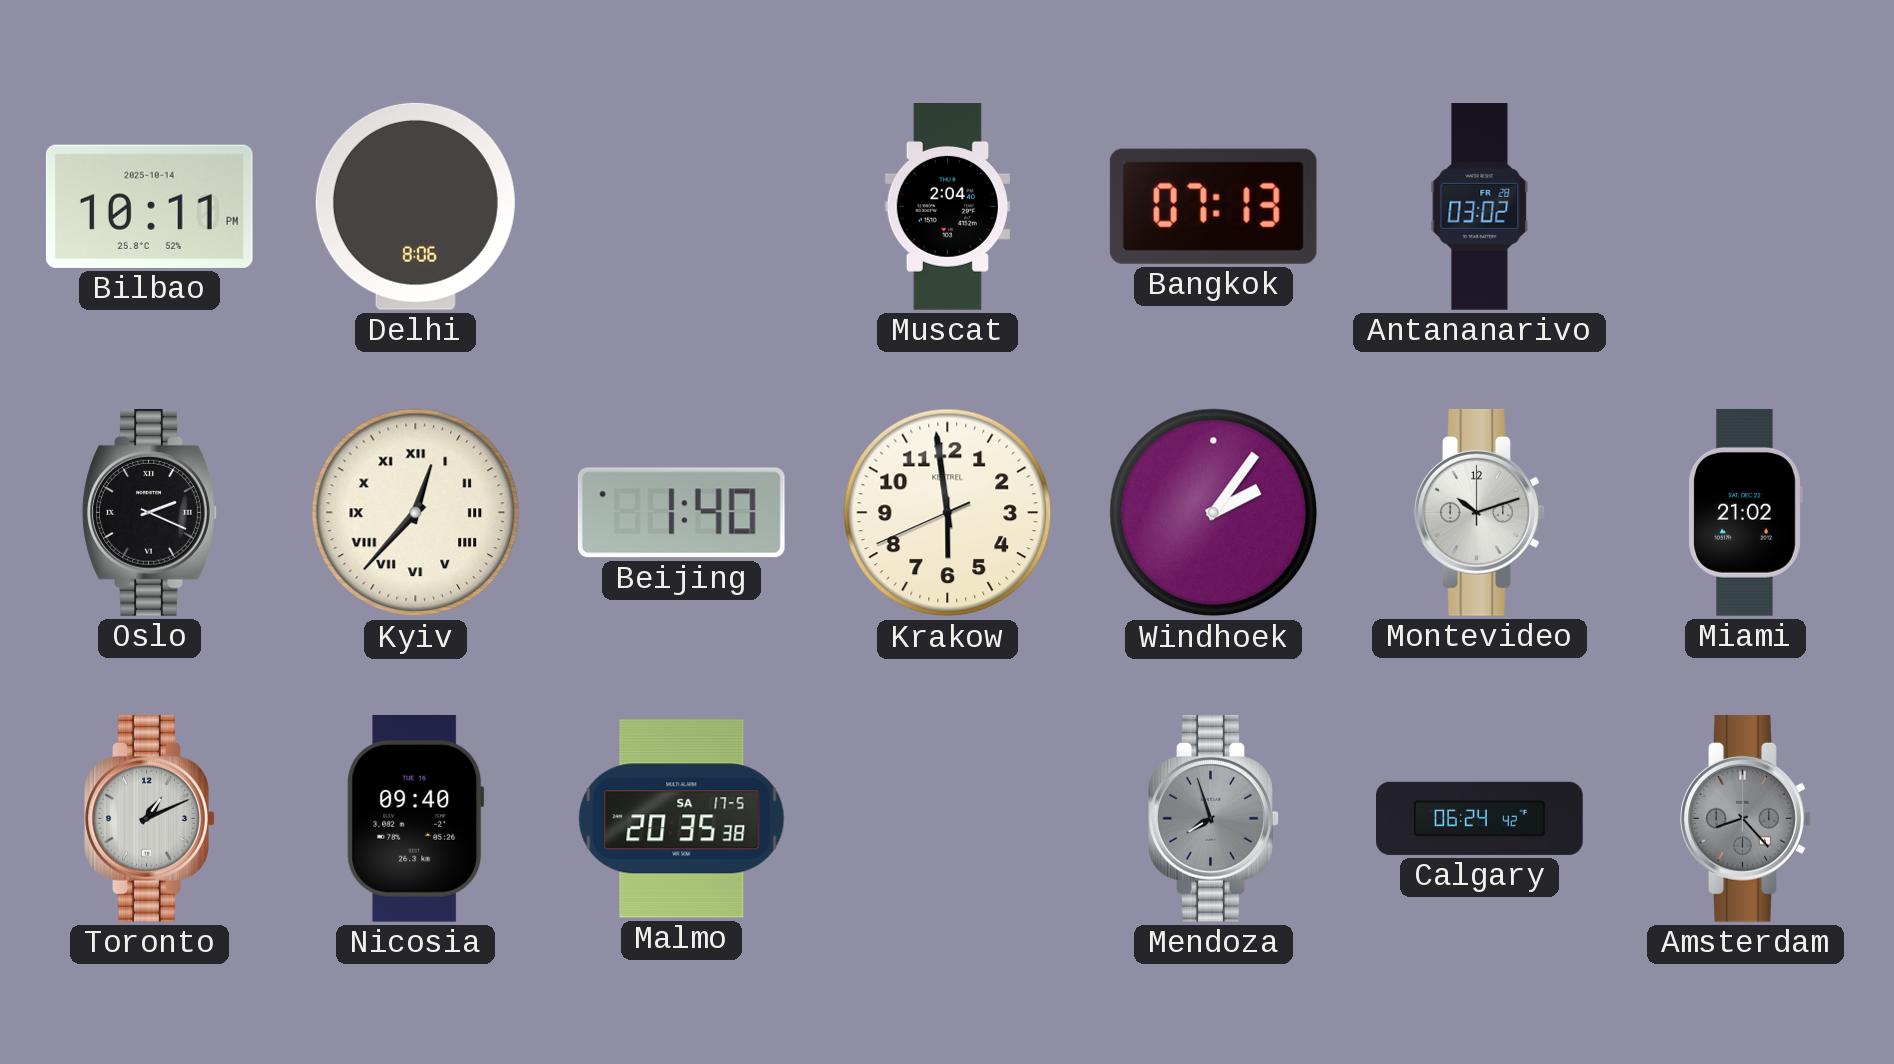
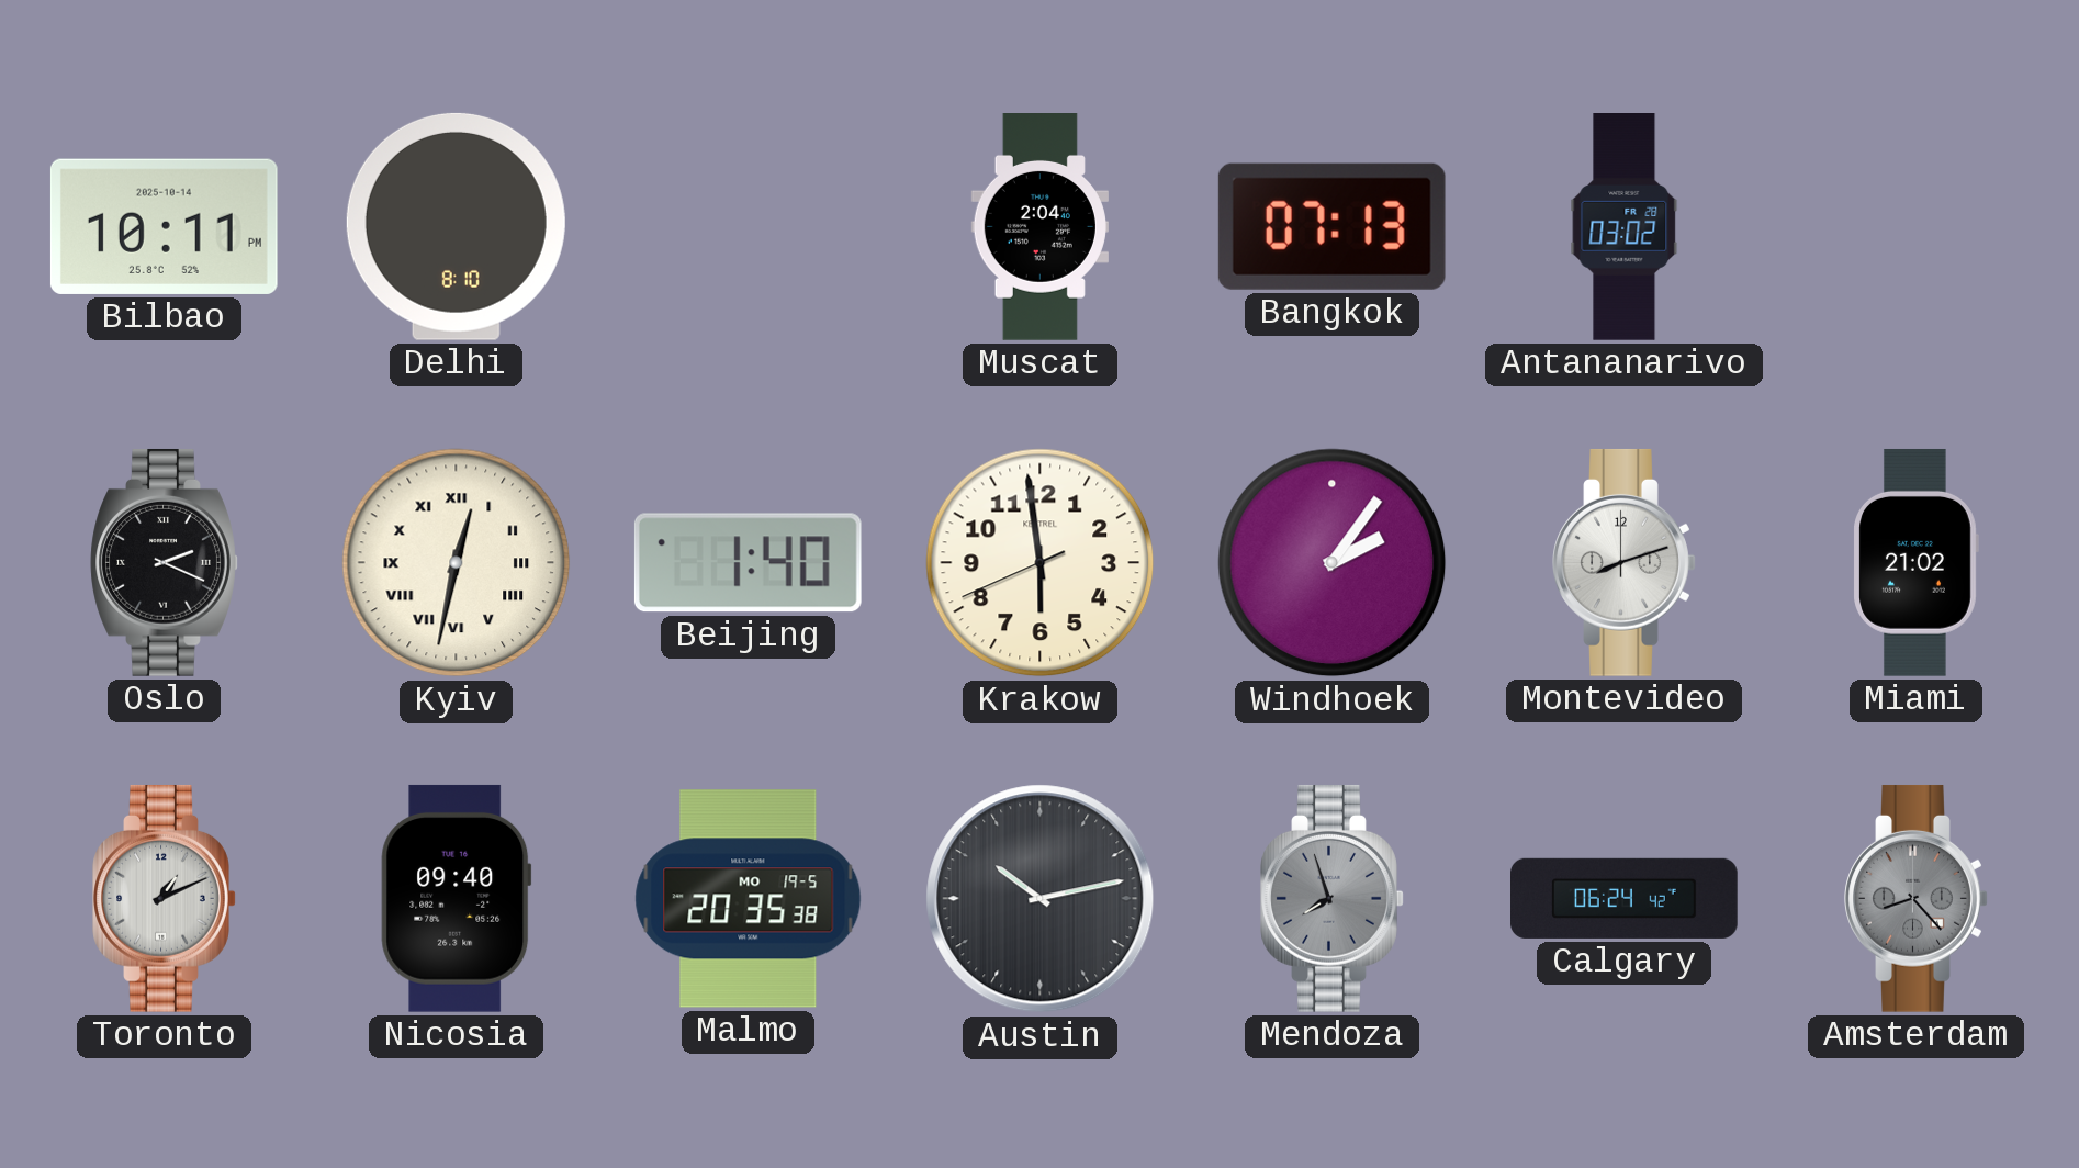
Delhi: 8:06 -> 8:10 (456, 226)
Kyiv: 12:37 -> 12:32 (457, 563)
Montevideo: 10:12 -> 8:12 (1625, 562)
Malmo date: SA 17-5 -> MO 19-5 (749, 899)
Austin: none -> 10:13 (1041, 899)
